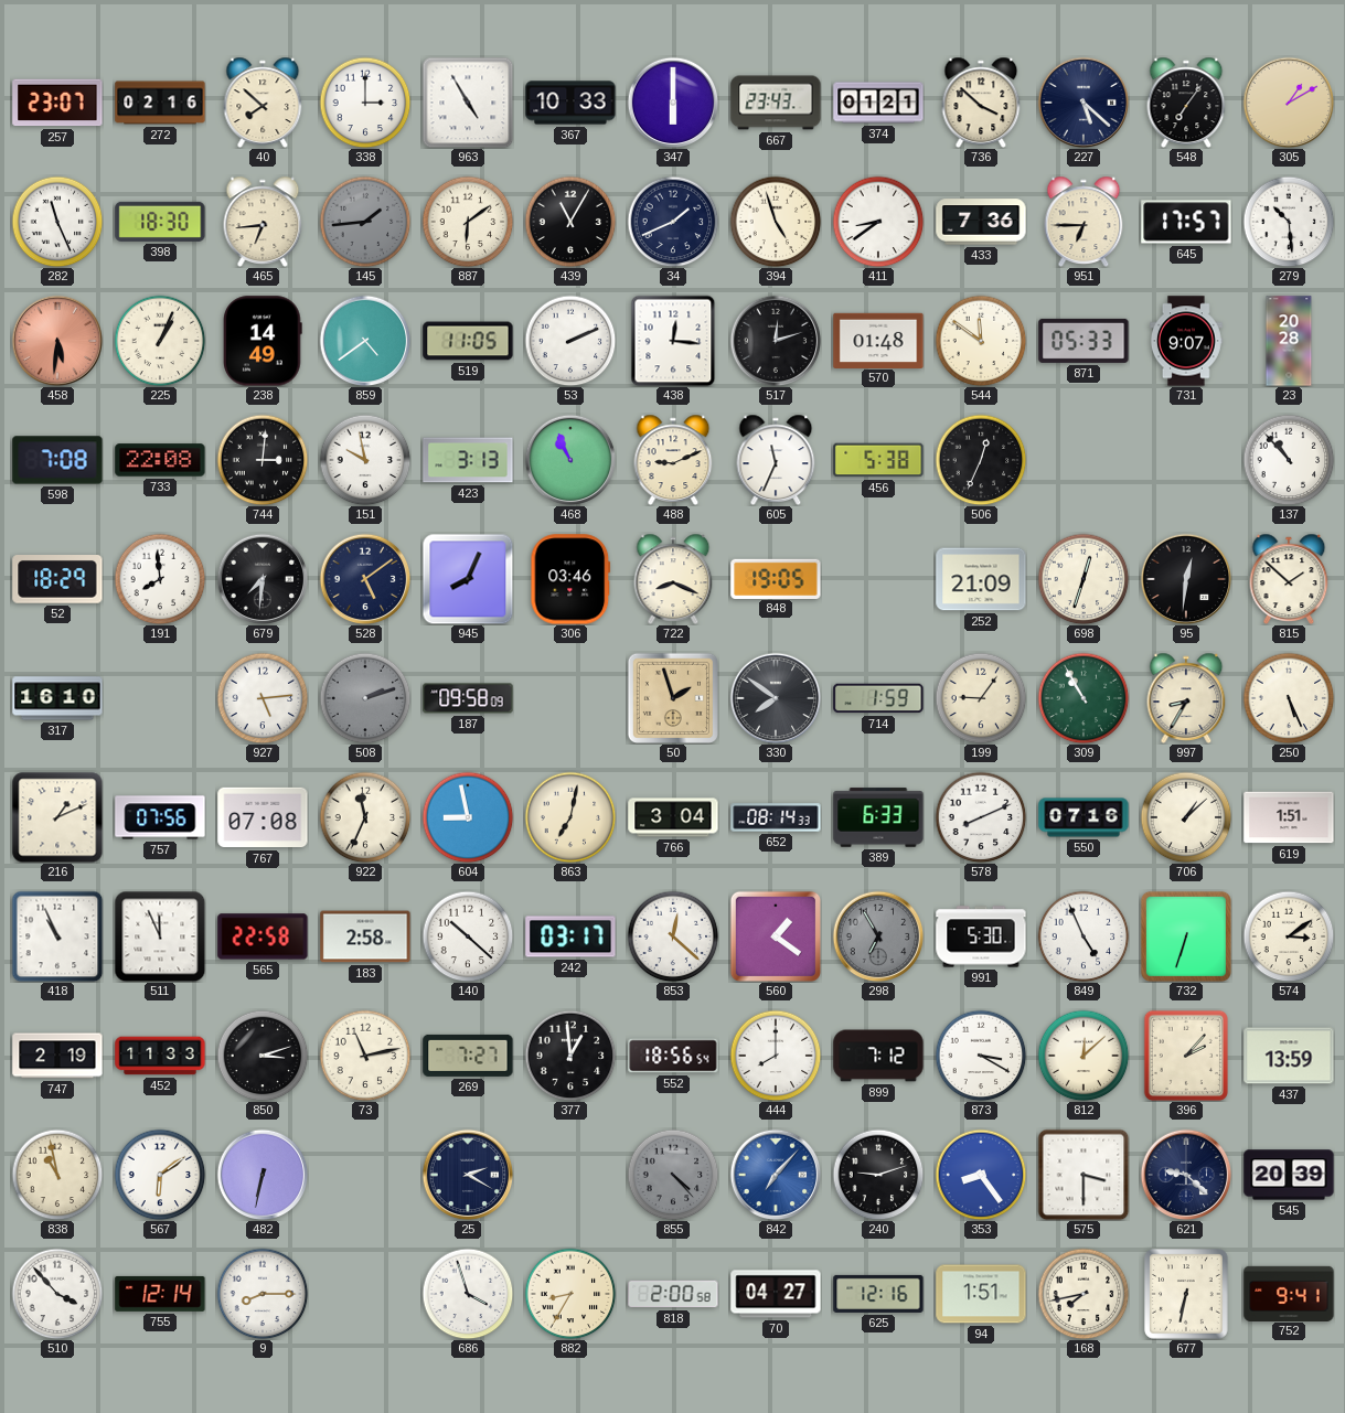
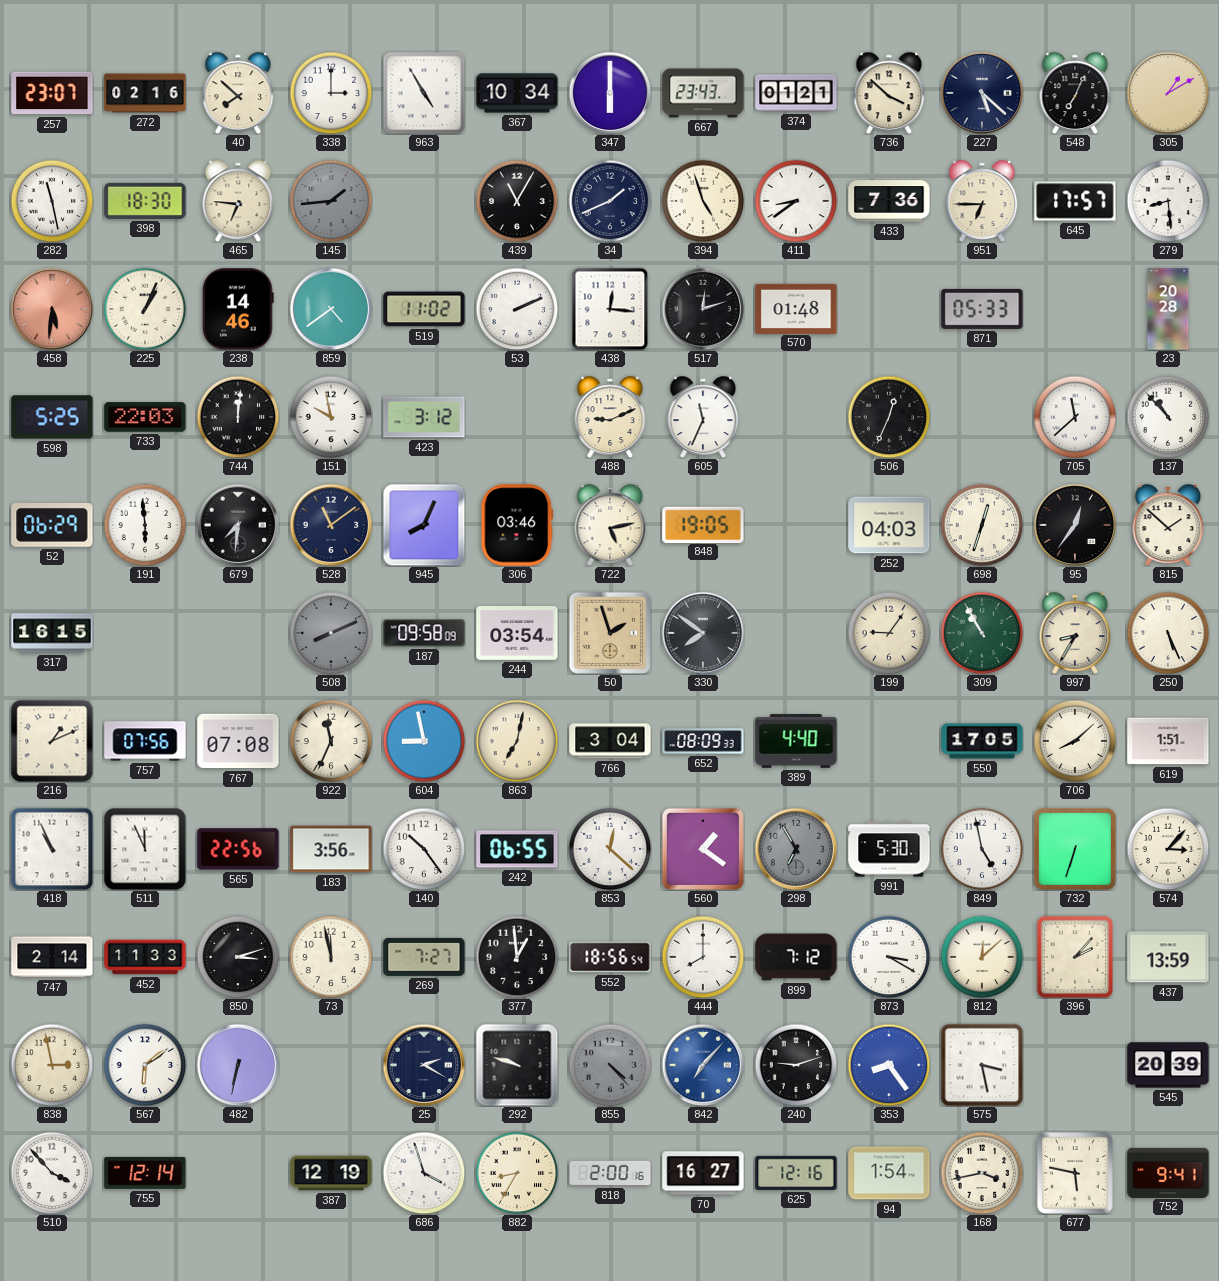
367: 10:33 -> 10:34 (517, 93)
548: 7:06 -> 7:04 (1075, 92)
282: 11:26 -> 11:28 (52, 201)
465: 6:44 -> 6:46 (238, 200)
887: 6:09 -> none (468, 222)
279: 10:29 -> 8:29 (1168, 201)
238: 14:49 -> 14:46 (238, 309)
519: 11:05 -> 11:02 (424, 309)
544: 11:51 -> none (981, 341)
731: 9:07 -> none (1186, 341)
598: 7:08 -> 5:25 (52, 417)
733: 22:08 -> 22:03 (145, 417)
744: 3:01 -> 12:01 (238, 417)
423: 3:13 -> 3:12 (424, 417)
468: 10:56 -> none (570, 460)
456: 5:38 -> none (878, 460)
705: none -> 11:38 (1075, 417)
52: 18:29 -> 06:29 (52, 526)
191: 7:59 -> 5:59 (145, 525)
528: 5:09 -> 11:09 (331, 525)
722: 8:19 -> 5:13 (610, 524)
252: 21:09 -> 04:03 (889, 525)
95: 12:31 -> 12:36 (1075, 525)
317: 16:10 -> 16:15 (52, 633)
927: 5:14 -> none (263, 698)
508: 2:12 -> 8:11 (331, 633)
244: none -> 03:54 (517, 634)
714: 1:59 -> none (878, 698)
652: 08:14 -> 08:09 (703, 741)
389: 6:33 -> 4:40 (796, 741)
578: 8:11 -> none (981, 817)
550: 07:16 -> 17:05 (982, 741)
706: 1:08 -> 8:08 (1075, 741)
565: 22:58 -> 22:56 (238, 849)
183: 2:58 -> 3:56 (331, 849)
140: 10:22 -> 10:24 (424, 849)
242: 03:17 -> 06:55 (517, 849)
849: 4:56 -> 4:58 (982, 849)
574: 3:09 -> 3:07 (1168, 849)
747: 2:19 -> 2:14 (52, 957)
73: 11:13 -> 11:58 (331, 957)
838: 10:58 -> 2:58 (52, 1065)
292: none -> 9:48 (517, 1065)
575: 3:30 -> 3:28 (982, 1065)
621: 9:22 -> none (1186, 1175)
9: 8:15 -> none (263, 1294)
387: none -> 12:19 (331, 1173)
818: 2:00:58 -> 2:00:16 (610, 1173)
70: 04:27 -> 16:27 (703, 1173)
94: 1:51 -> 1:54 (889, 1173)
168: 7:43 -> 3:43 (982, 1173)
677: 6:32 -> 5:47 (1075, 1173)
